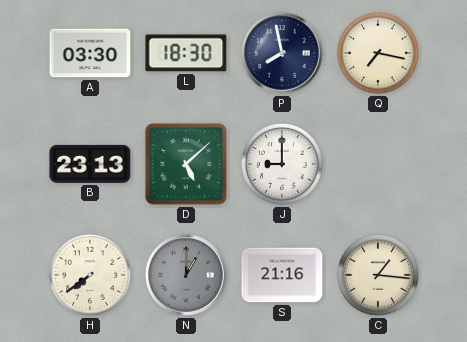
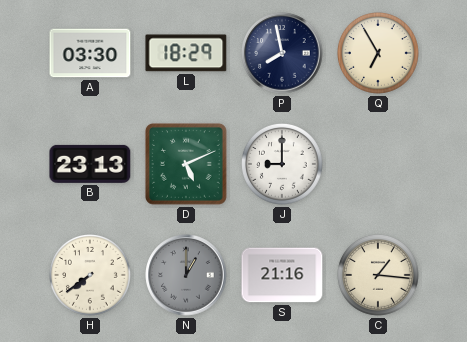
L: 18:30 -> 18:29 (186, 53)
Q: 7:17 -> 6:55 (378, 53)
D: 5:08 -> 5:11 (186, 164)
